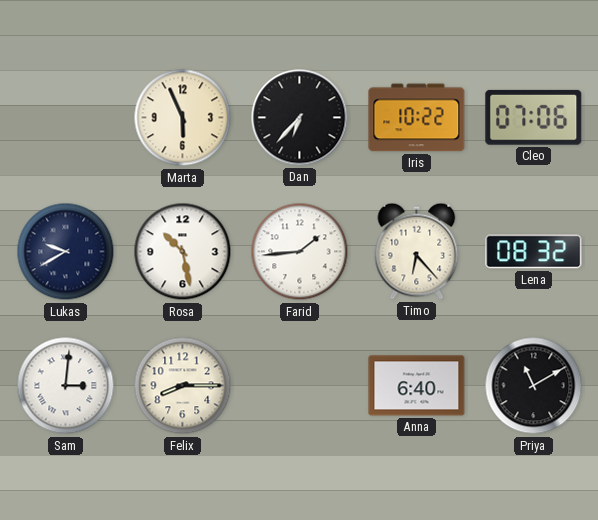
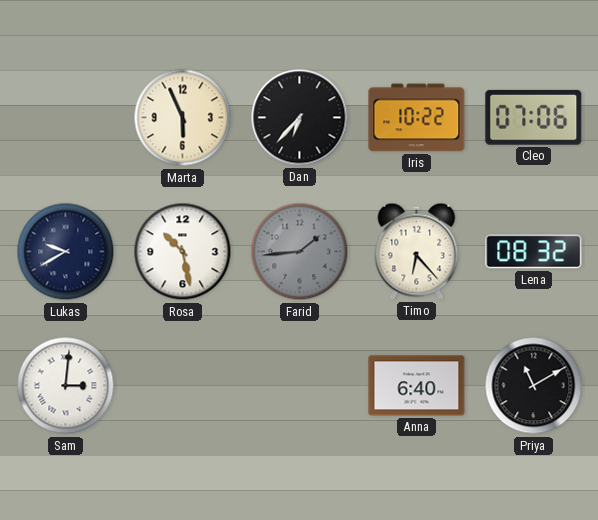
Farid dial: white -> grey (300, 252)
Felix: 8:15 -> none (183, 386)
